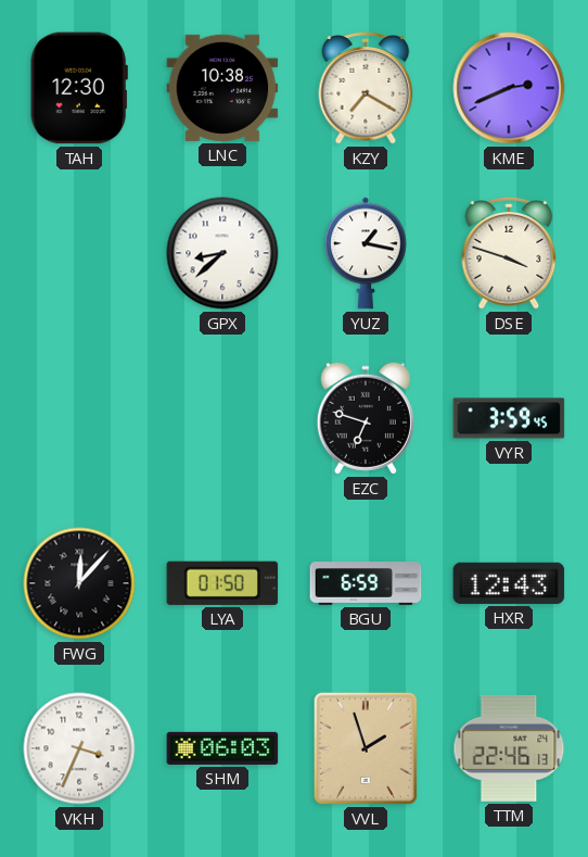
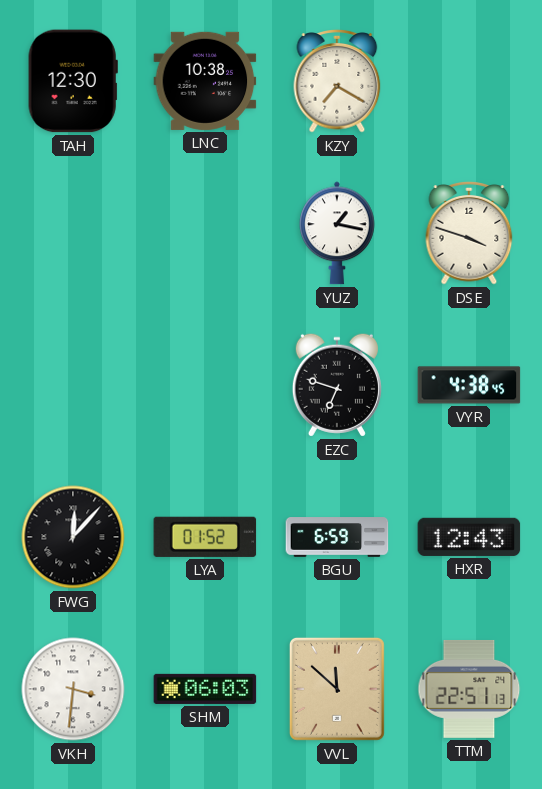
KME: 2:41 -> none (509, 88)
GPX: 8:38 -> none (222, 253)
VYR: 3:59 -> 4:38 (469, 385)
LYA: 01:50 -> 01:52 (205, 537)
VKH: 3:34 -> 3:31 (73, 689)
VVL: 1:57 -> 11:52 (337, 689)
TTM: 22:46 -> 22:51 (469, 689)
